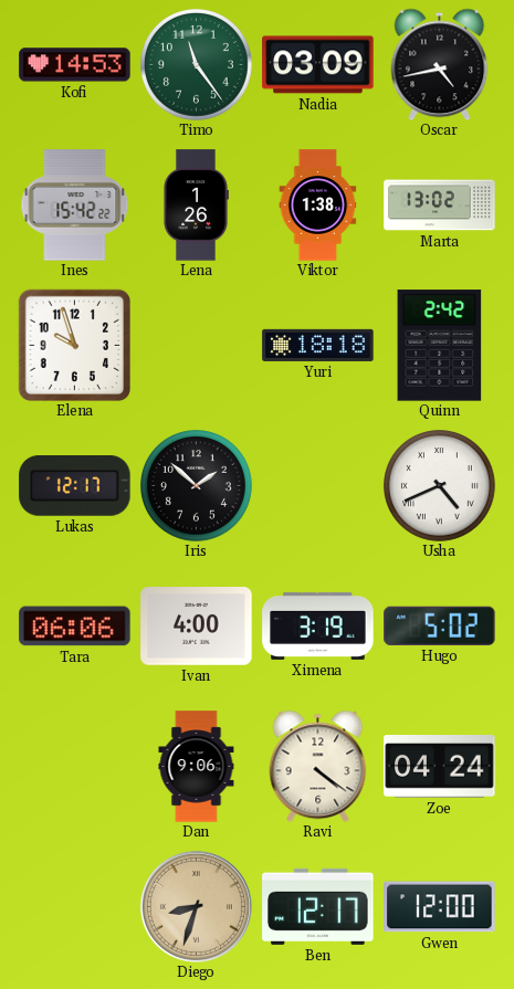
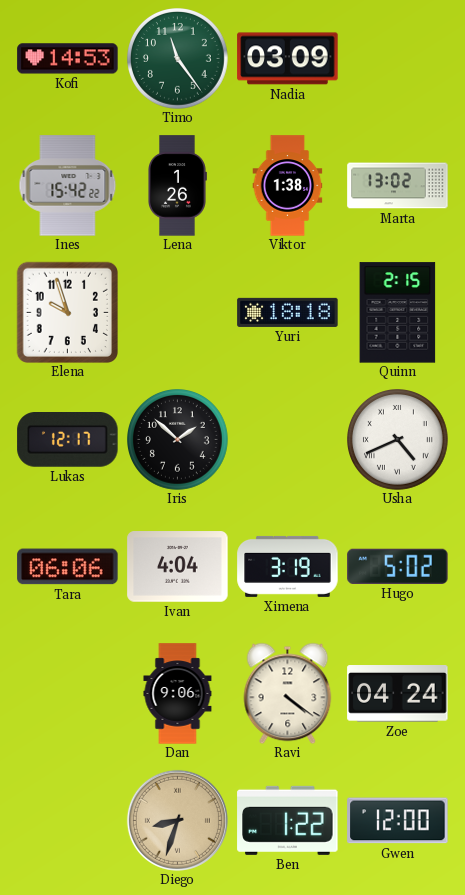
Oscar: 4:43 -> none (440, 64)
Quinn: 2:42 -> 2:15 (398, 313)
Ivan: 4:00 -> 4:04 (178, 567)
Ben: 12:17 -> 1:22 (288, 820)
